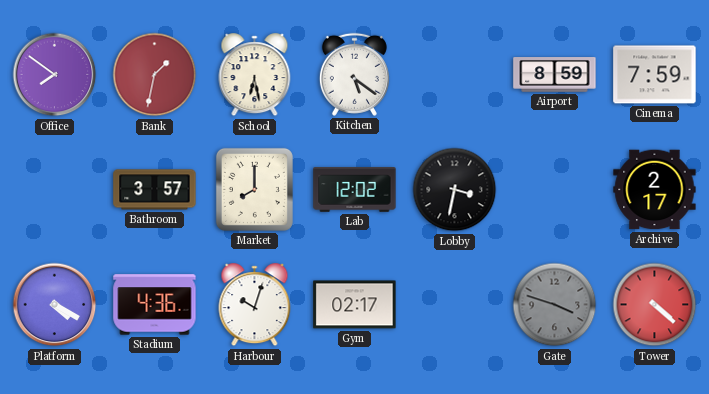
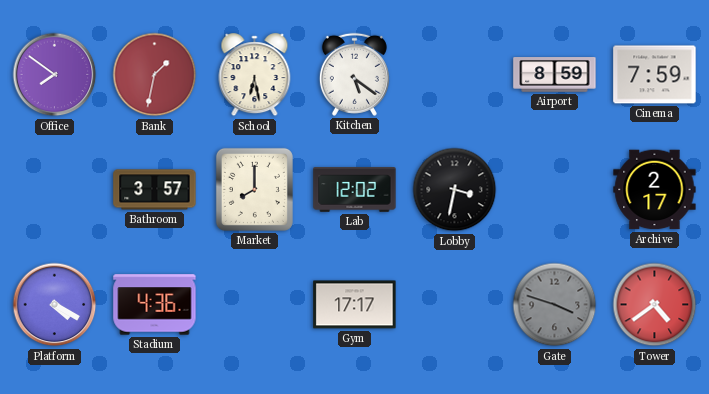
Harbour: 10:03 -> none (255, 305)
Gym: 02:17 -> 17:17 (355, 305)
Tower: 4:22 -> 4:39 (655, 305)
